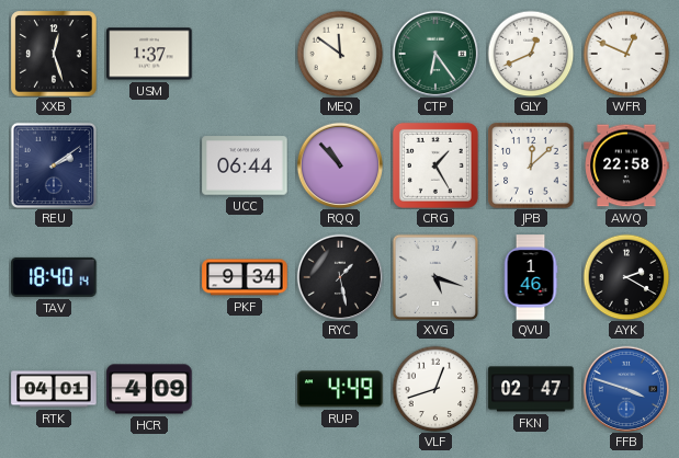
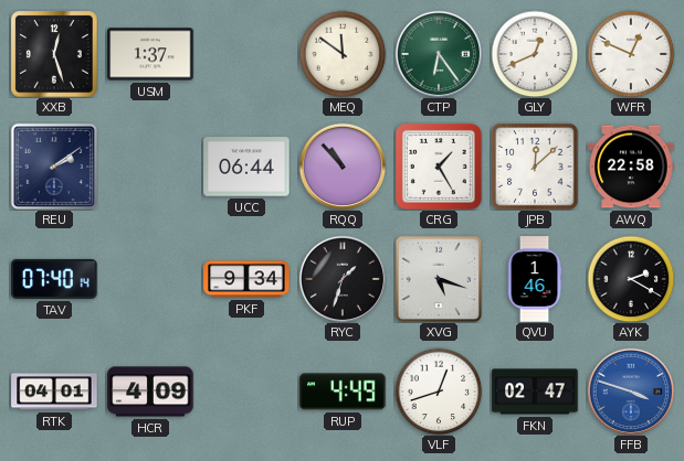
TAV: 18:40 -> 07:40 (54, 279)
RYC: 1:28 -> 1:33 (343, 279)
